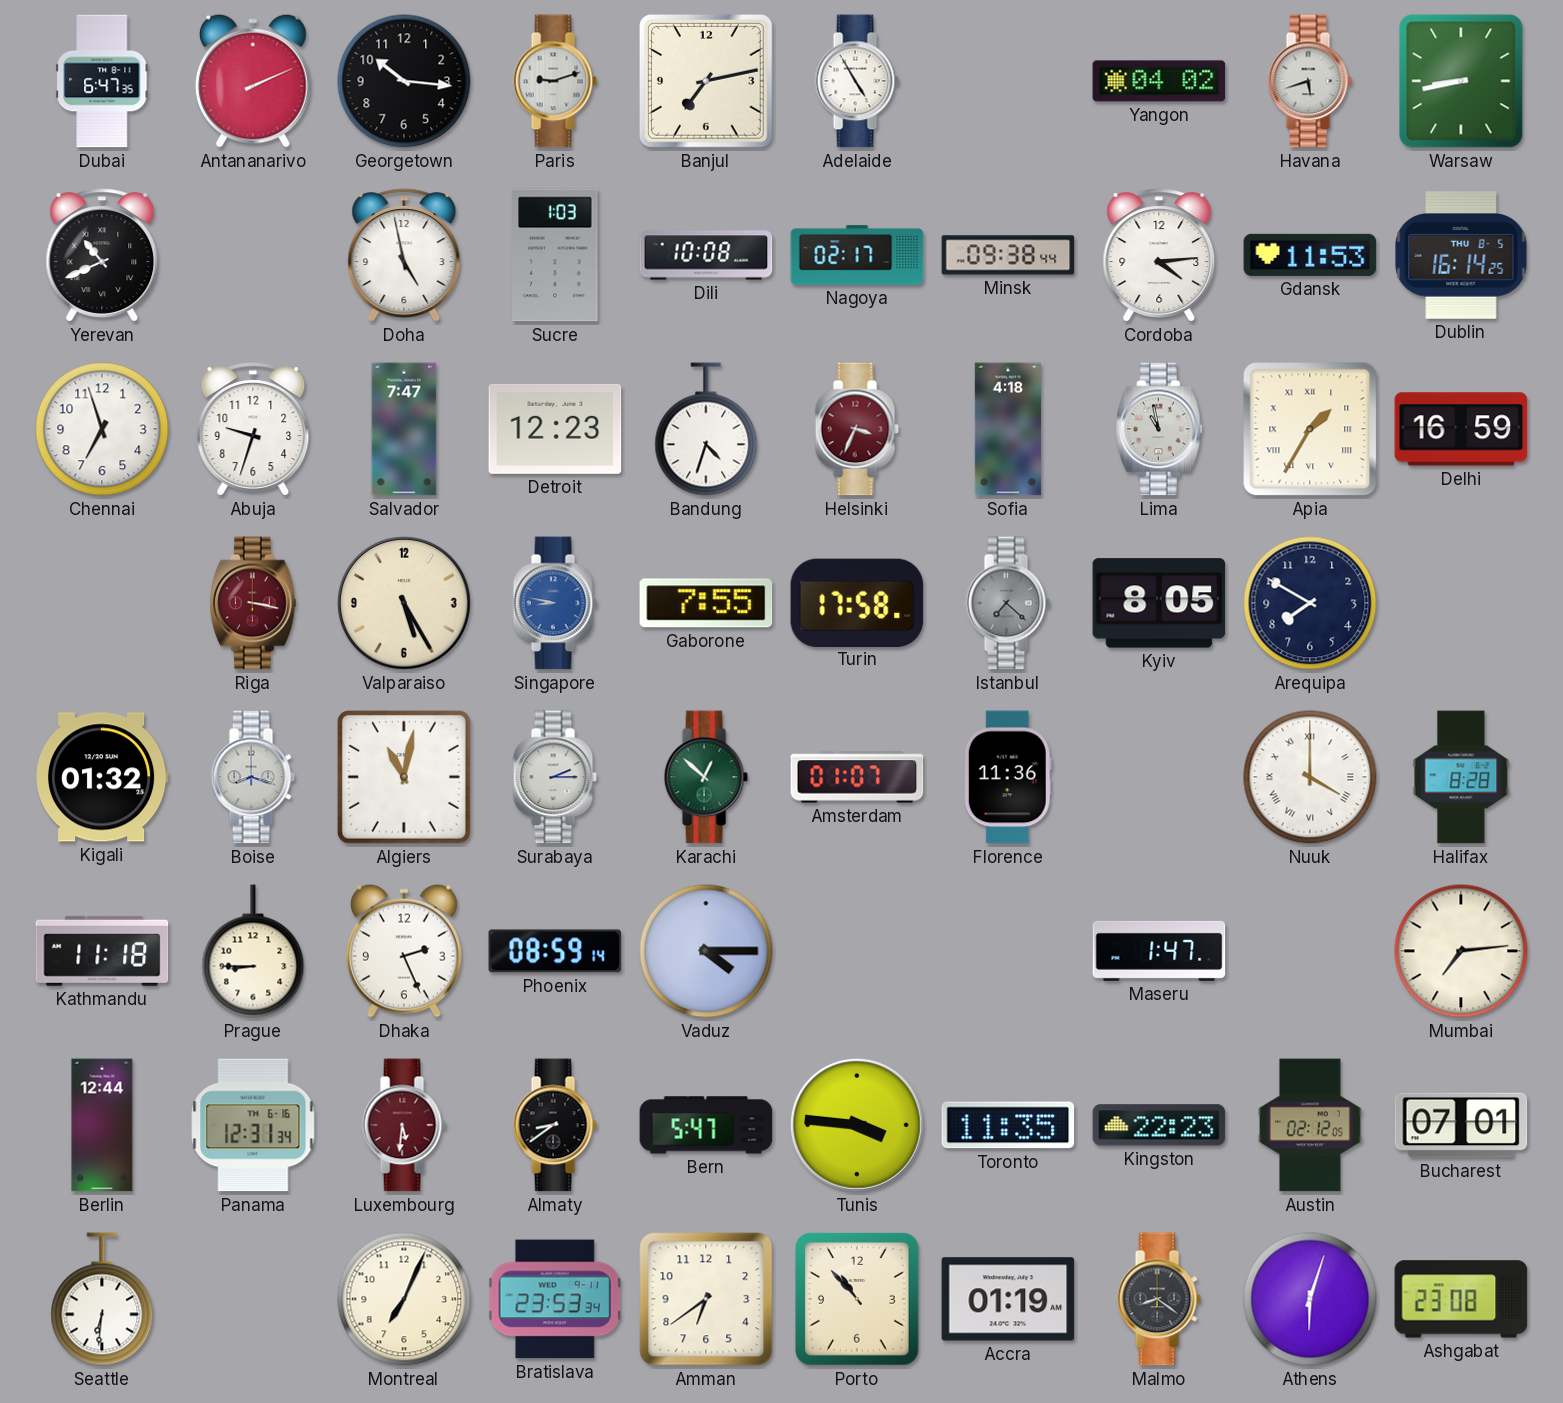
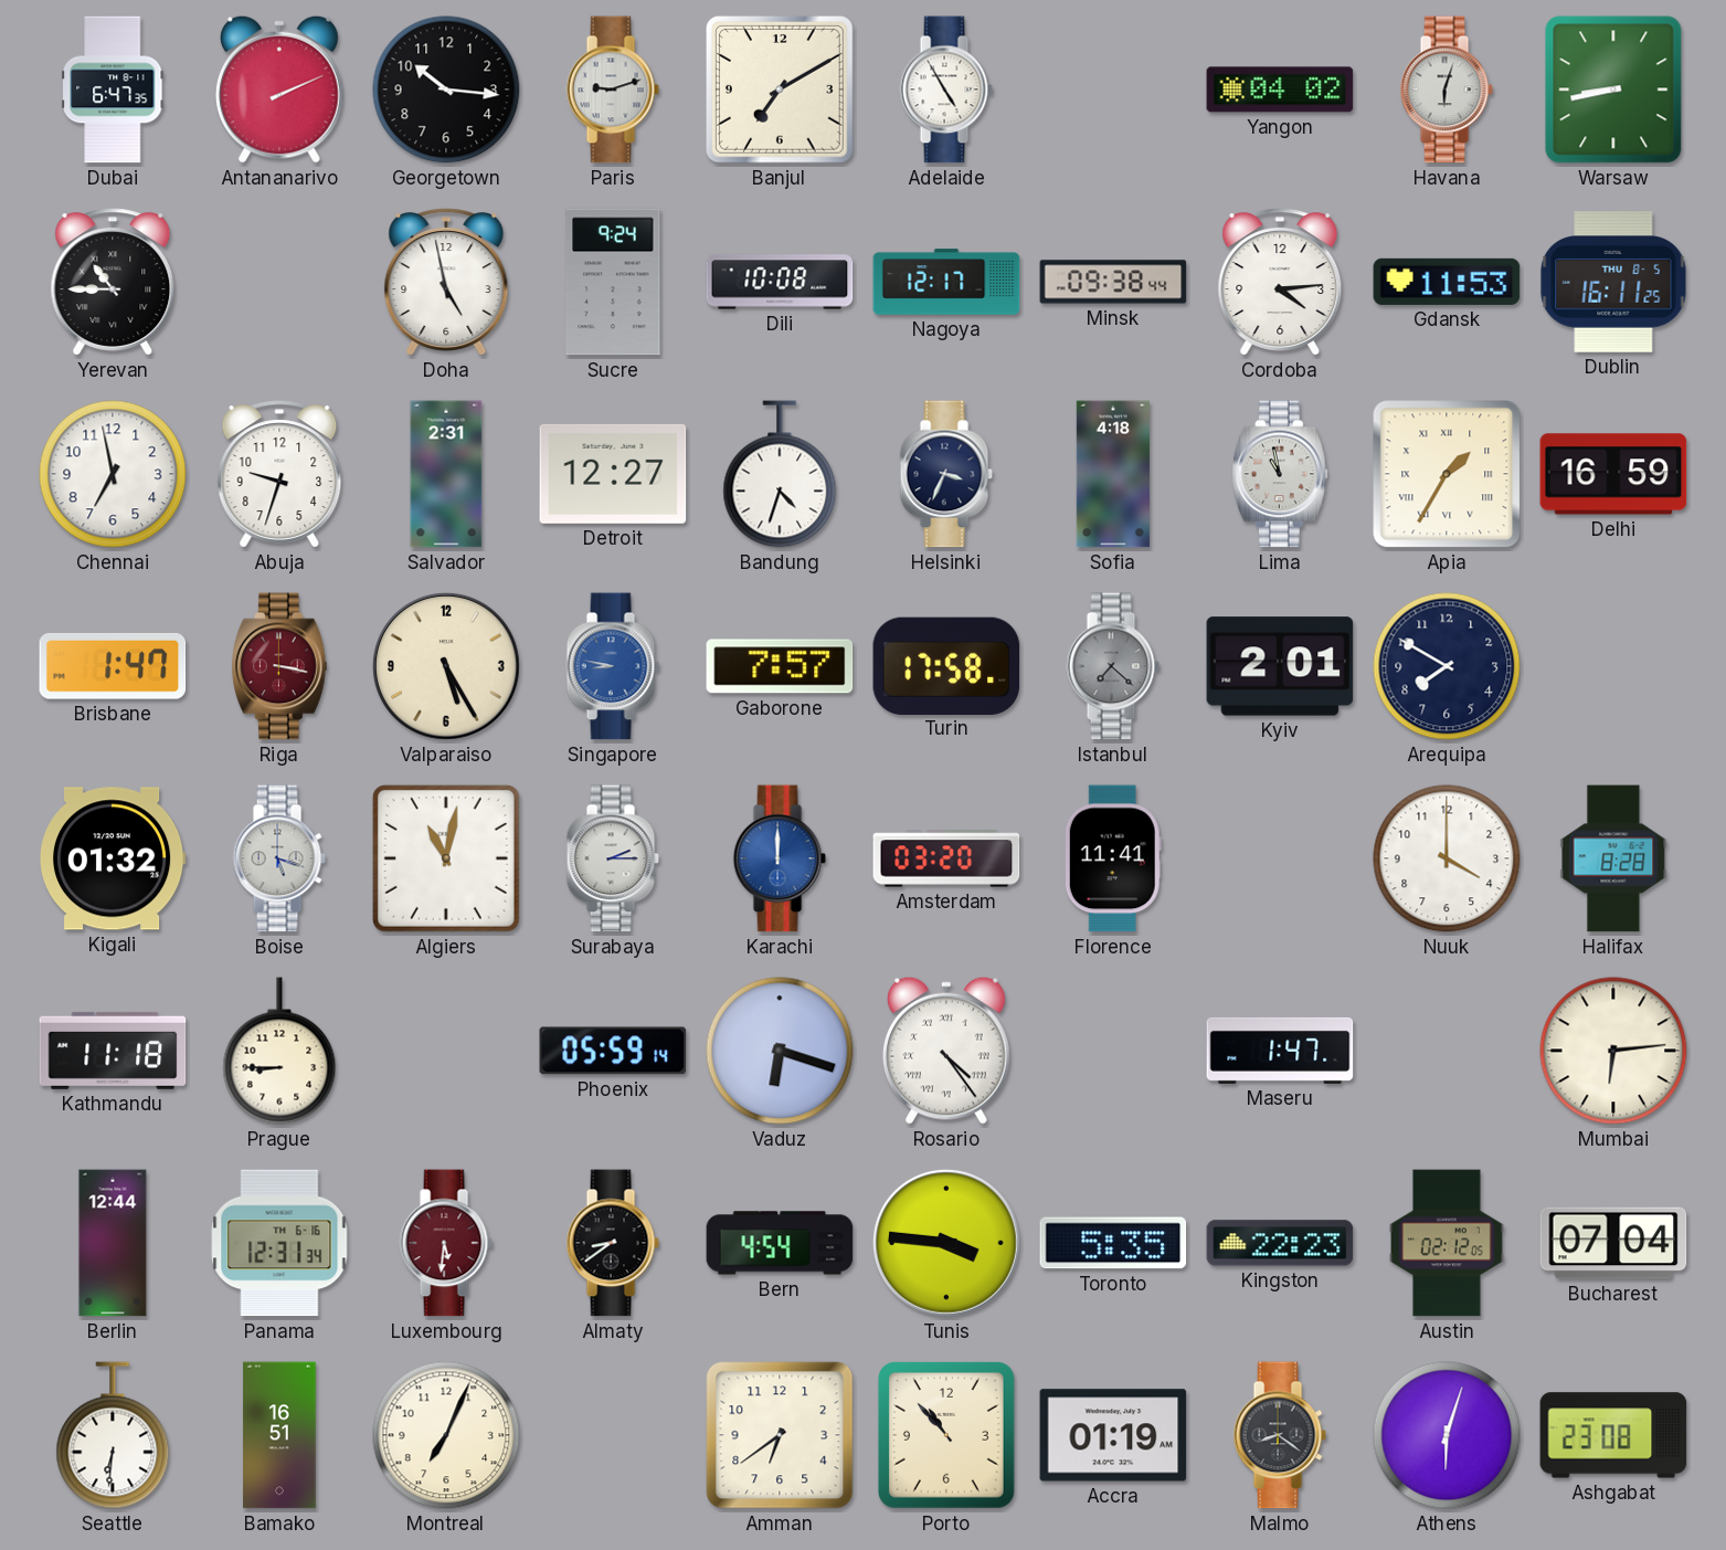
Banjul: 7:13 -> 7:10 (780, 89)
Havana: 5:42 -> 6:03 (1447, 89)
Yerevan: 10:41 -> 10:45 (113, 282)
Sucre: 1:03 -> 9:24 (613, 282)
Nagoya: 02:17 -> 12:17 (946, 282)
Dublin: 16:14 -> 16:11 (1613, 282)
Chennai: 6:57 -> 6:58 (113, 474)
Salvador: 7:47 -> 2:31 (446, 474)
Detroit: 12:23 -> 12:27 (613, 474)
Helsinki dial: burgundy -> navy (946, 474)
Brisbane: none -> 1:47 (113, 666)
Gaborone: 7:55 -> 7:57 (780, 666)
Kyiv: 8:05 -> 2:01 (1280, 666)
Boise: 8:18 -> 5:18 (279, 858)
Karachi: 12:52 -> 12:00 (780, 858)
Karachi dial: green -> blue (780, 858)
Amsterdam: 01:07 -> 03:20 (946, 858)
Florence: 11:36 -> 11:41 (1113, 858)
Nuuk numerals: Roman -> Arabic (1447, 858)
Dhaka: 2:26 -> none (404, 951)
Phoenix: 08:59 -> 05:59 (613, 1051)
Vaduz: 4:15 -> 6:18 (780, 1051)
Rosario: none -> 4:24 (946, 1051)
Mumbai: 7:14 -> 6:14 (1613, 1051)
Bern: 5:47 -> 4:54 (780, 1243)
Toronto: 11:35 -> 5:35 (1113, 1243)
Bucharest: 07:01 -> 07:04 (1613, 1243)
Bamako: none -> 16:51 (279, 1435)
Bratislava: 23:53 -> none (555, 1299)
